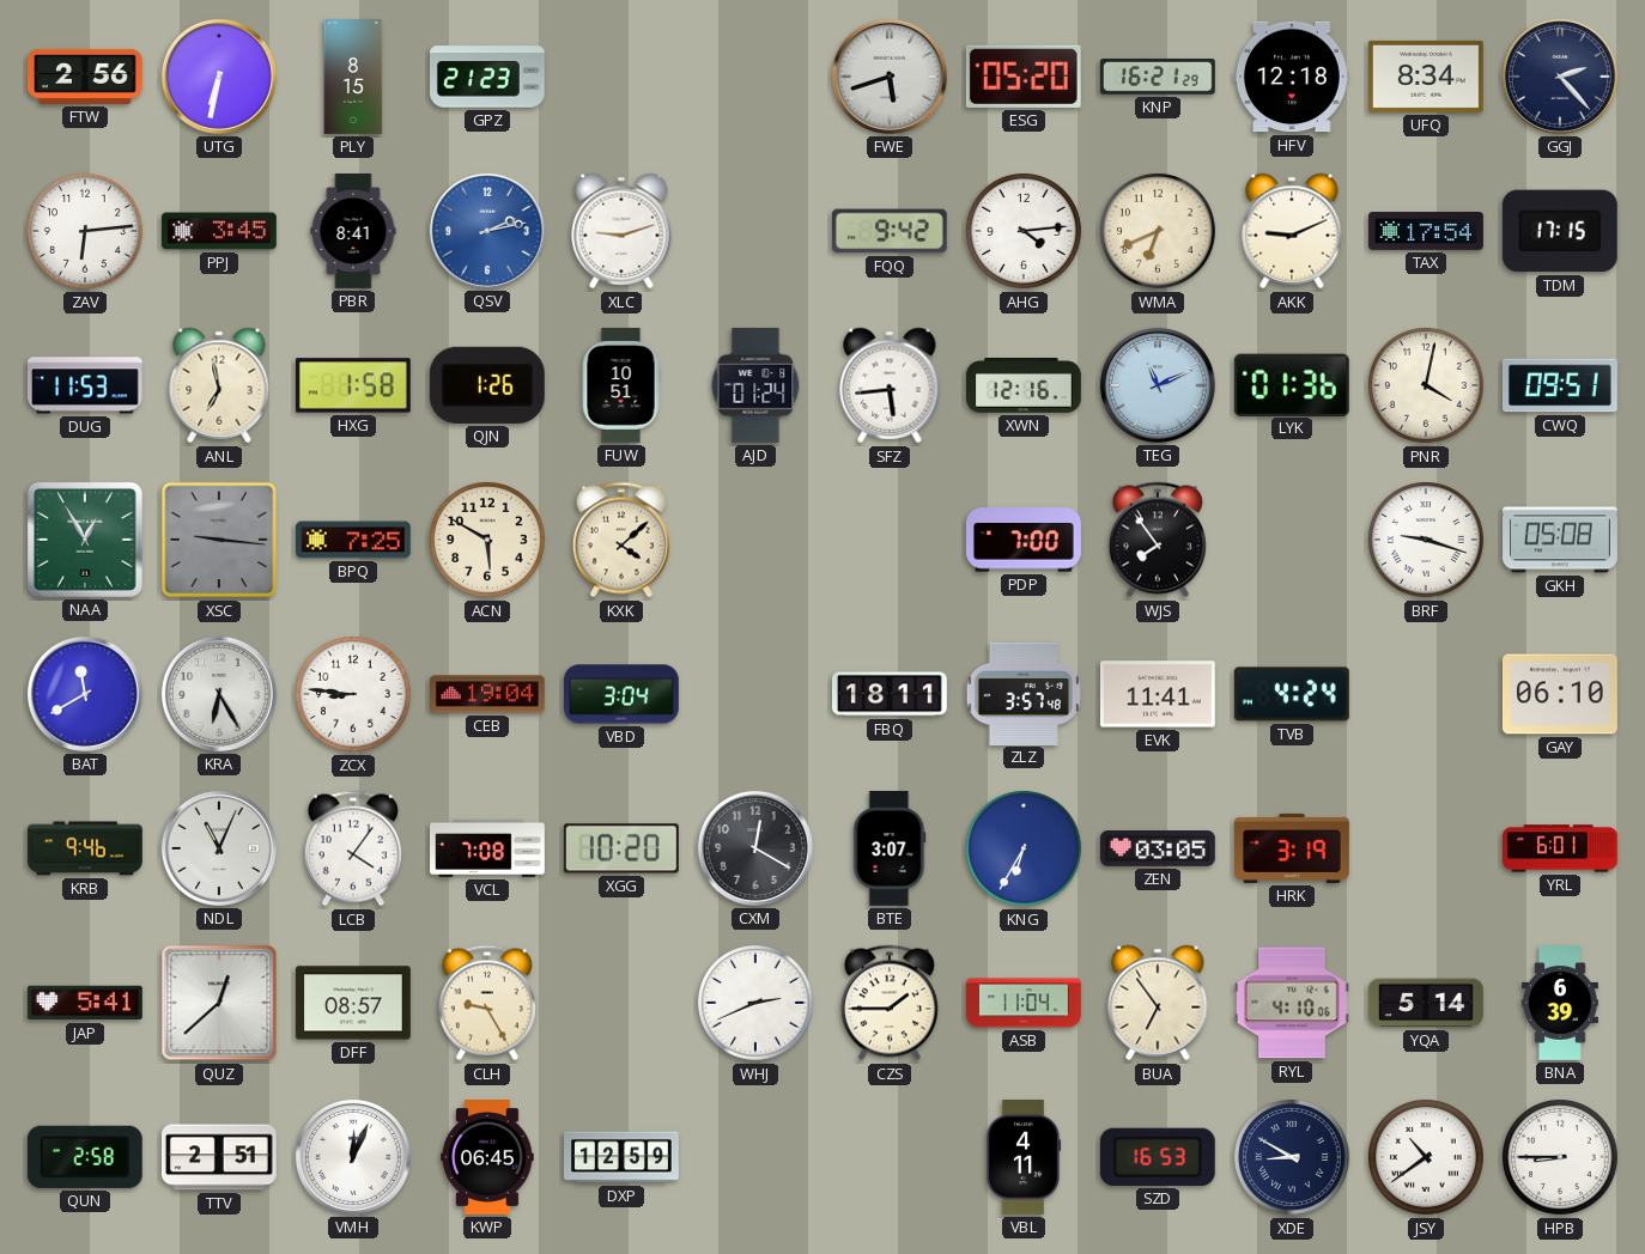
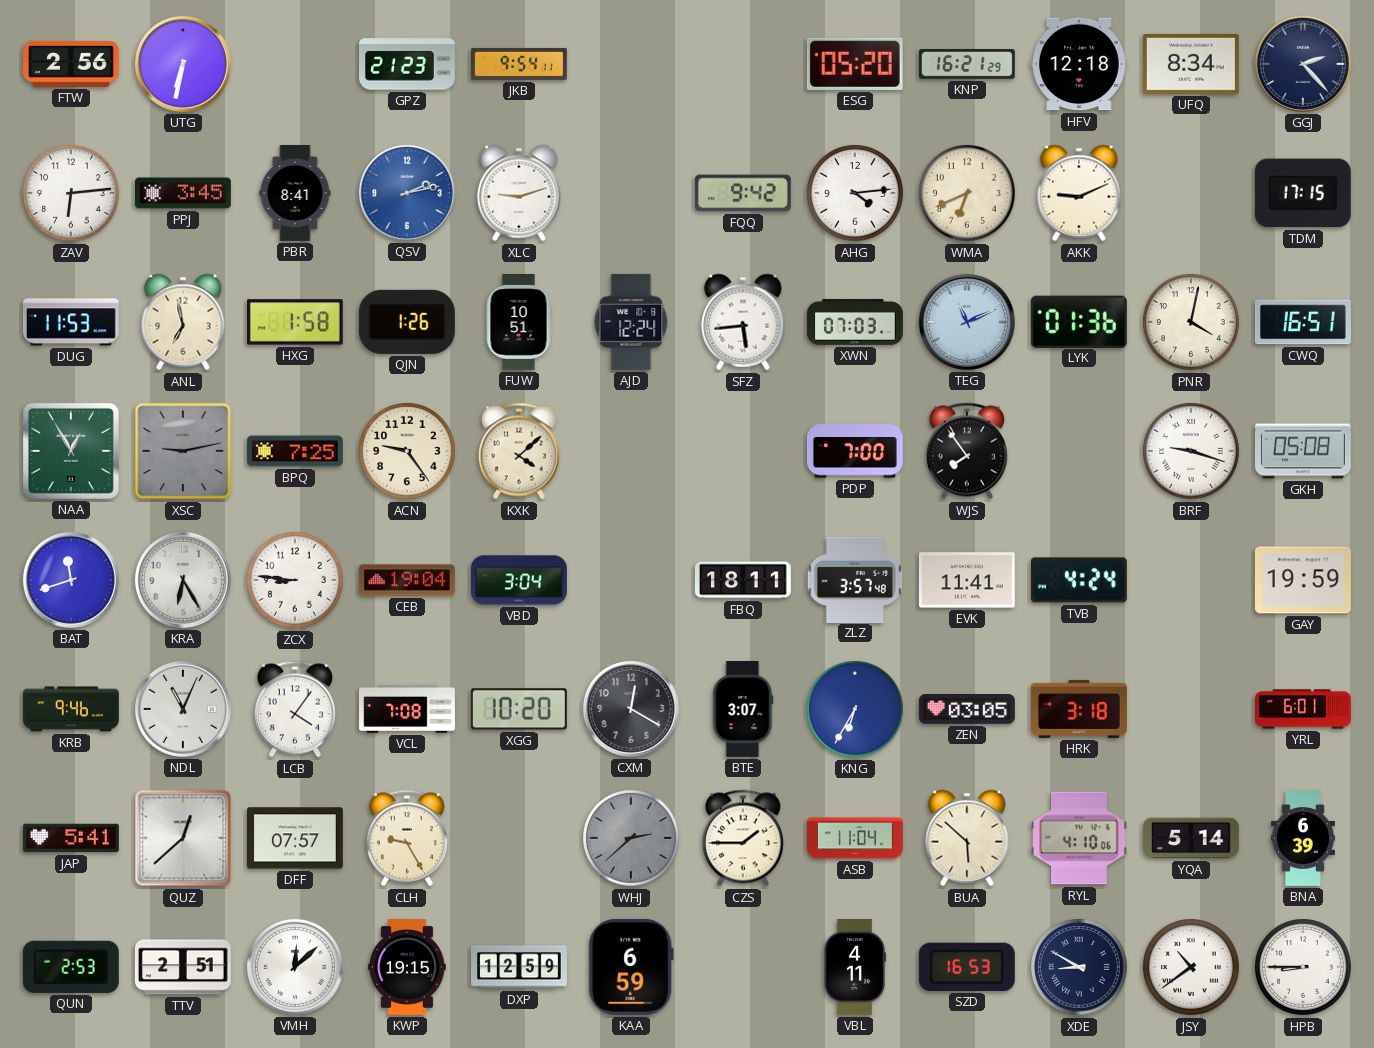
PLY: 8:15 -> none (353, 78)
JKB: none -> 9:54 (520, 64)
FWE: 5:42 -> none (890, 77)
TAX: 17:54 -> none (1427, 231)
AJD: 01:24 -> 12:24 (631, 322)
XWN: 12:16 -> 07:03 (856, 323)
CWQ: 09:51 -> 16:51 (1303, 322)
XSC: 9:16 -> 9:13 (183, 451)
ACN: 5:50 -> 9:24 (408, 452)
BAT: 11:40 -> 11:42 (71, 580)
GAY: 06:10 -> 19:59 (1303, 580)
HRK: 3:19 -> 3:18 (1080, 709)
DFF: 08:57 -> 07:57 (295, 838)
WHJ: 2:41 -> 2:38 (632, 839)
WHJ dial: white -> grey (632, 839)
BUA: 6:54 -> 5:52 (967, 838)
QUN: 2:58 -> 2:53 (71, 967)
VMH: 12:04 -> 12:08 (295, 967)
KWP: 06:45 -> 19:15 (407, 968)
KAA: none -> 6:59 (631, 967)
